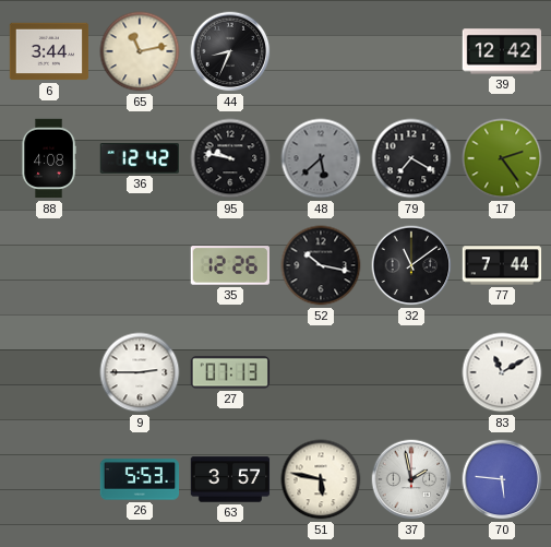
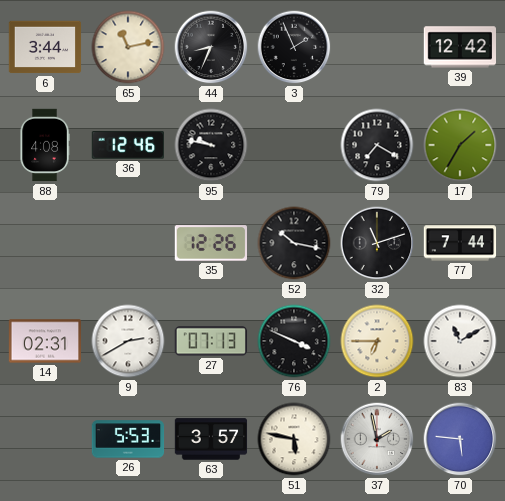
3: none -> 1:56 (294, 47)
36: 12:42 -> 12:46 (127, 146)
48: 5:38 -> none (321, 158)
17: 2:24 -> 1:35 (460, 145)
32: 11:09 -> 11:12 (377, 243)
14: none -> 02:31 (45, 341)
9: 2:45 -> 2:40 (128, 341)
76: none -> 3:49 (294, 341)
2: none -> 6:45 (377, 341)
